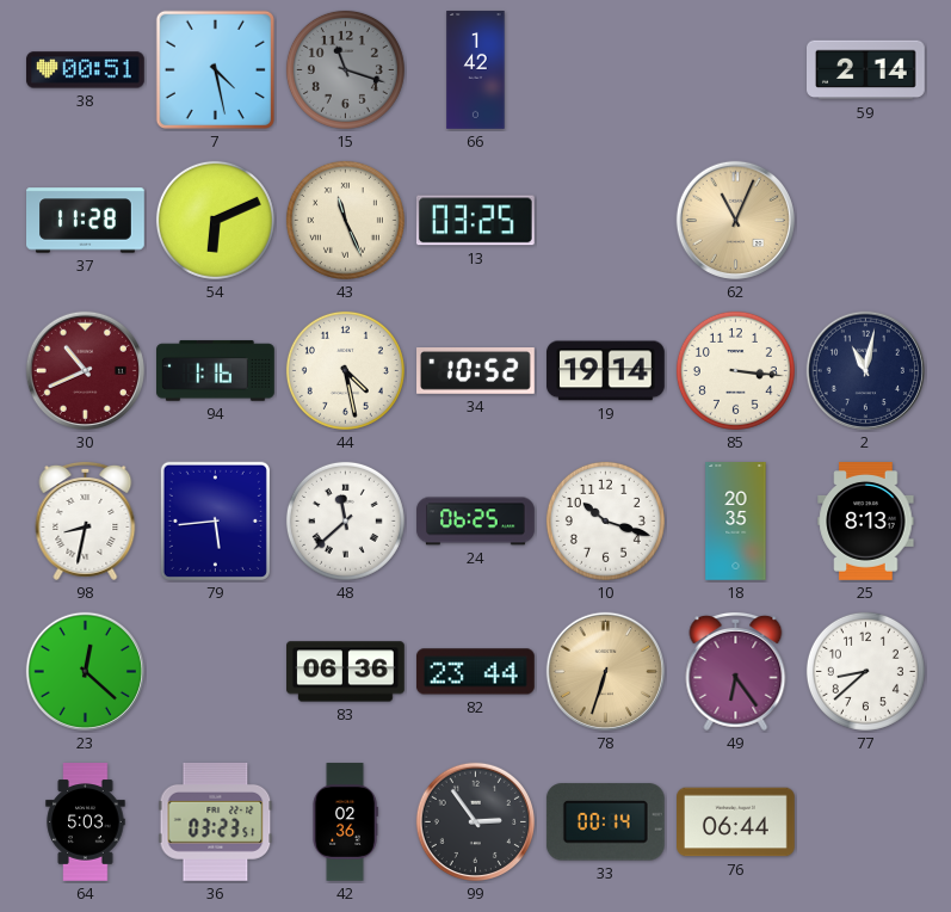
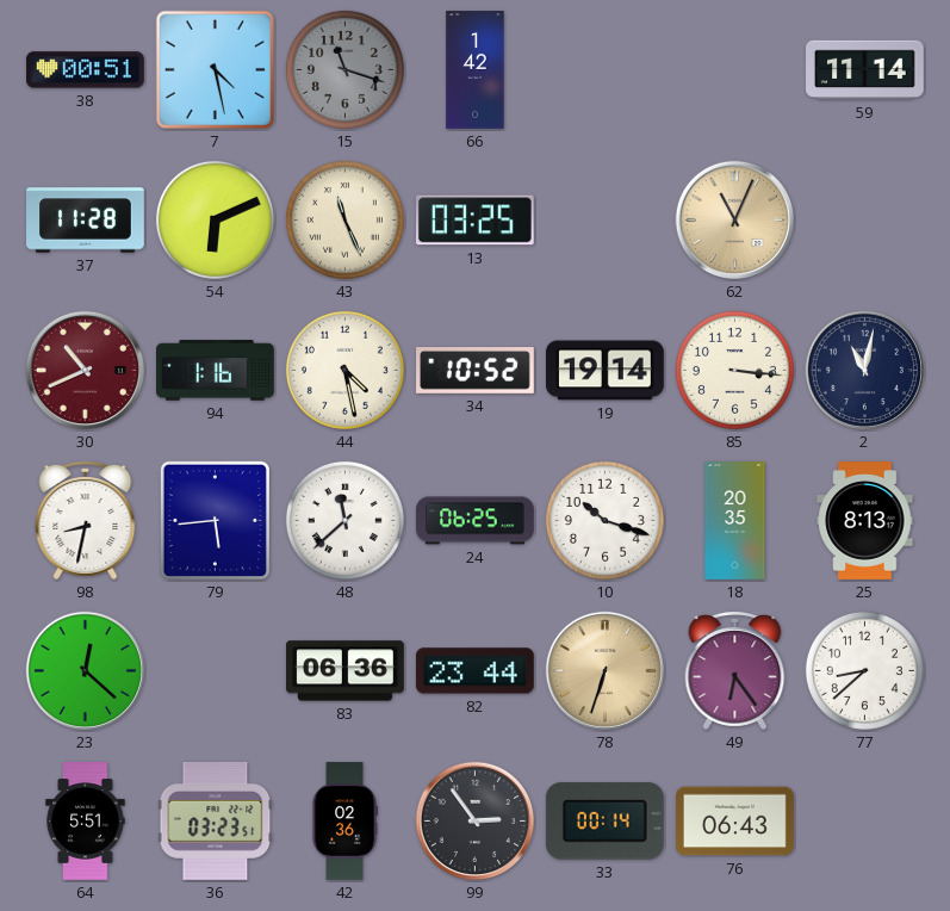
59: 2:14 -> 11:14 (865, 70)
64: 5:03 -> 5:51 (86, 822)
76: 06:44 -> 06:43 (735, 822)
